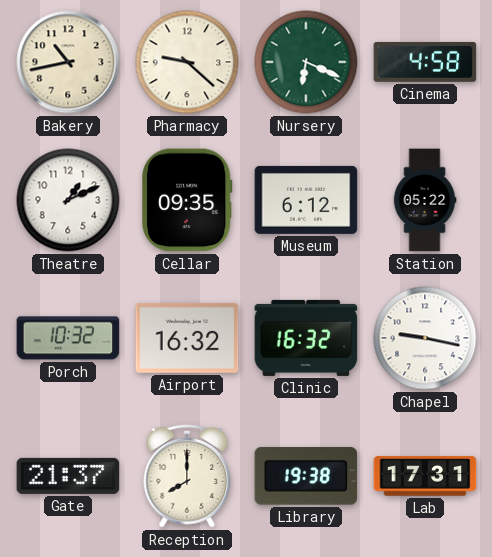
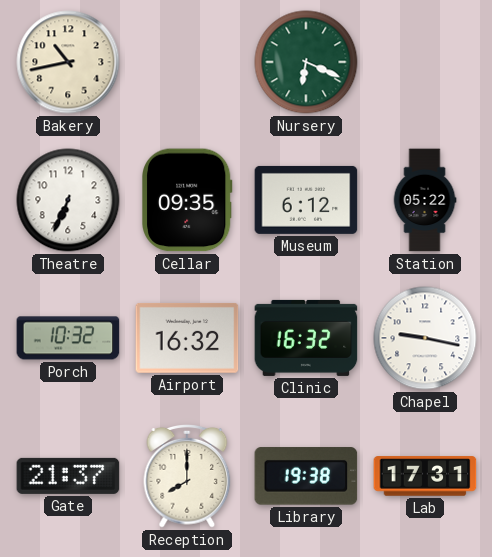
Pharmacy: 9:22 -> none (187, 62)
Cinema: 4:58 -> none (425, 62)
Theatre: 1:11 -> 6:34 (68, 200)
